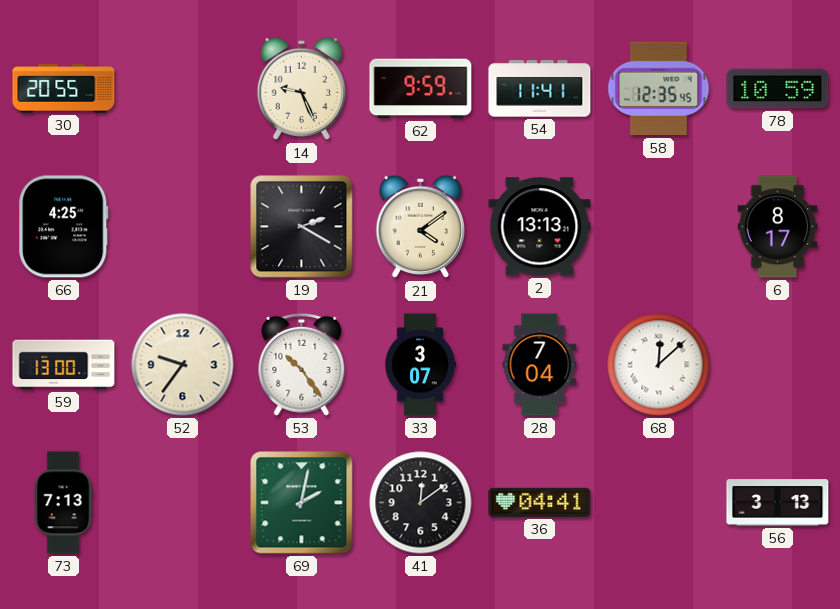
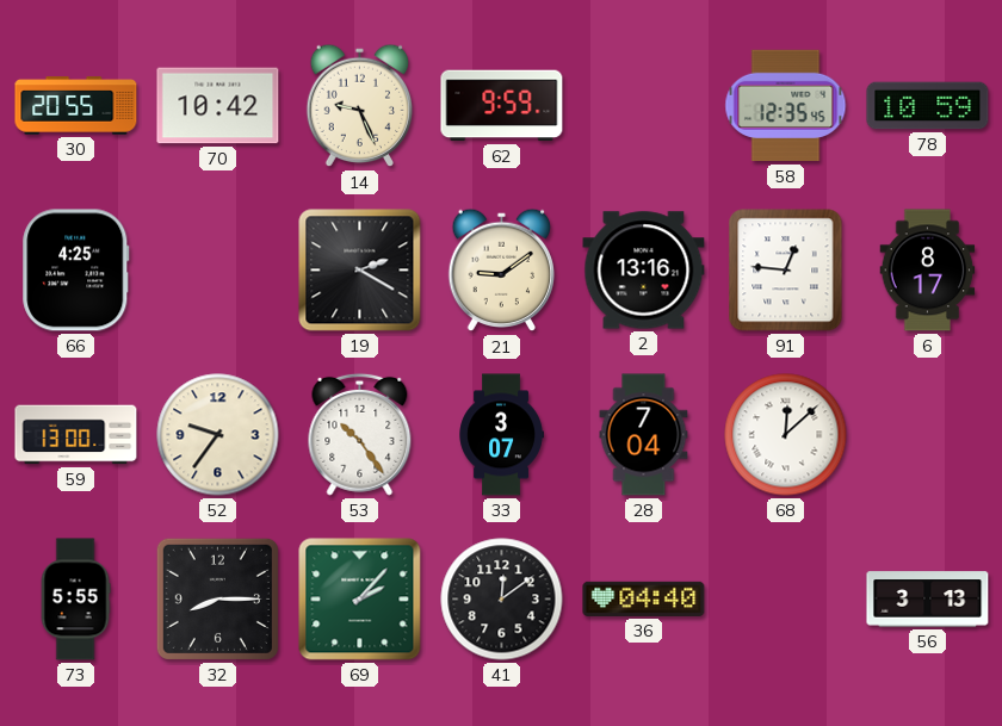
70: none -> 10:42 (218, 106)
54: 11:41 -> none (540, 89)
21: 4:09 -> 9:09 (502, 271)
2: 13:13 -> 13:16 (644, 271)
91: none -> 12:46 (786, 271)
73: 7:13 -> 5:55 (75, 600)
32: none -> 8:15 (217, 598)
69: 2:02 -> 2:07 (360, 600)
36: 04:41 -> 04:40 (644, 598)
